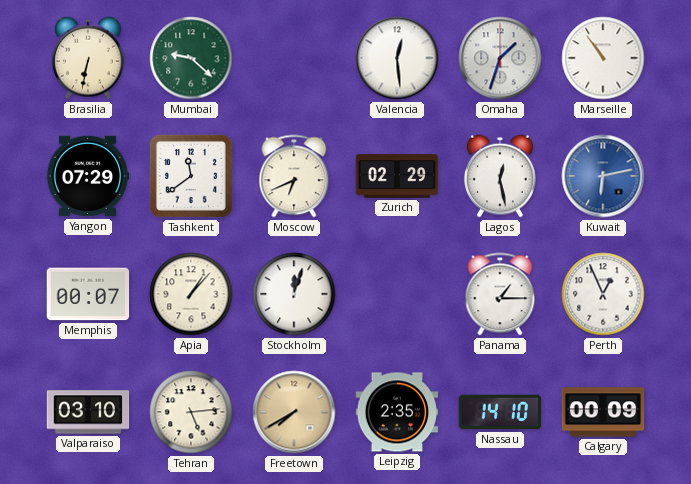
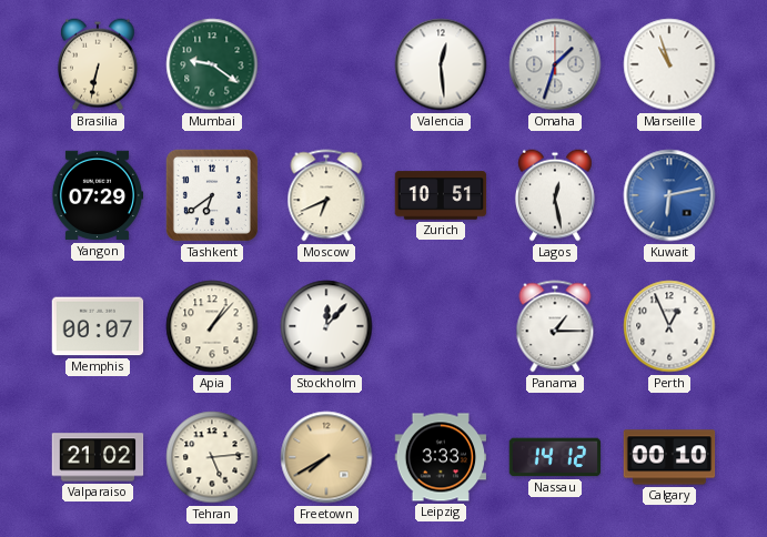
Mumbai: 9:22 -> 9:21 (212, 64)
Marseille: 10:54 -> 10:57 (669, 64)
Tashkent: 11:39 -> 6:39 (212, 195)
Zurich: 02:29 -> 10:51 (441, 195)
Stockholm: 12:03 -> 12:07 (326, 326)
Valparaiso: 03:10 -> 21:02 (98, 457)
Leipzig: 2:35 -> 3:33 (441, 457)
Nassau: 14:10 -> 14:12 (555, 457)
Calgary: 00:09 -> 00:10 (669, 457)
